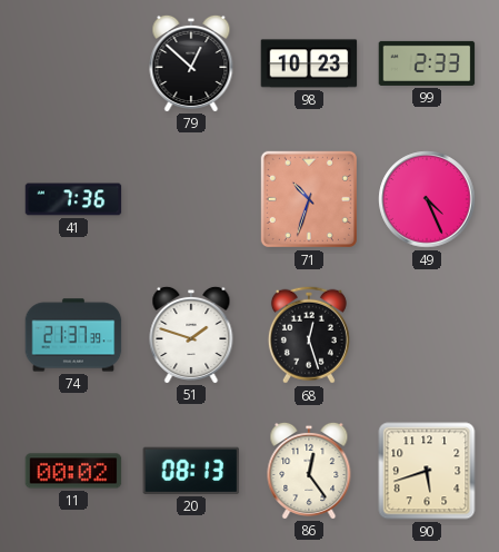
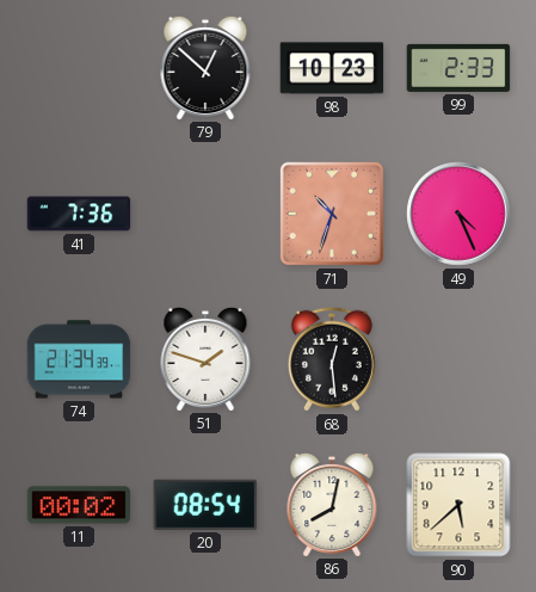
74: 21:37 -> 21:34 (79, 359)
68: 12:27 -> 12:29 (332, 359)
20: 08:13 -> 08:54 (205, 505)
86: 12:24 -> 8:02 (332, 504)
90: 5:42 -> 5:38 (458, 505)
